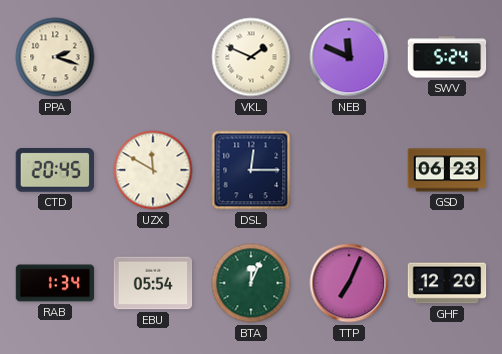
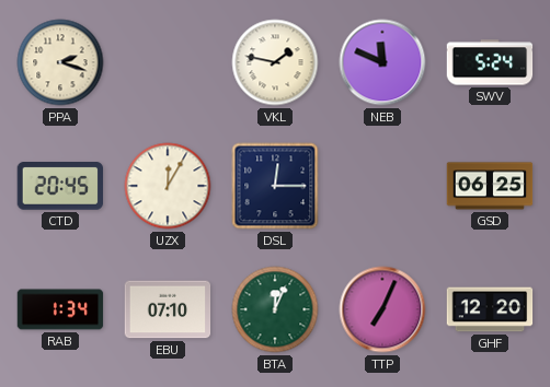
VKL: 1:49 -> 1:47 (275, 62)
UZX: 11:50 -> 12:05 (168, 186)
GSD: 06:23 -> 06:25 (490, 186)
EBU: 05:54 -> 07:10 (168, 309)
